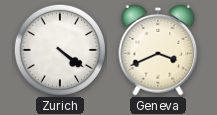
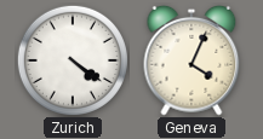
Geneva: 3:41 -> 4:04 (191, 60)
